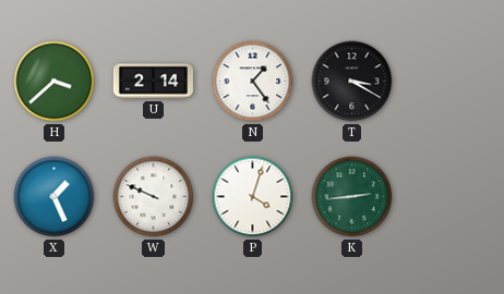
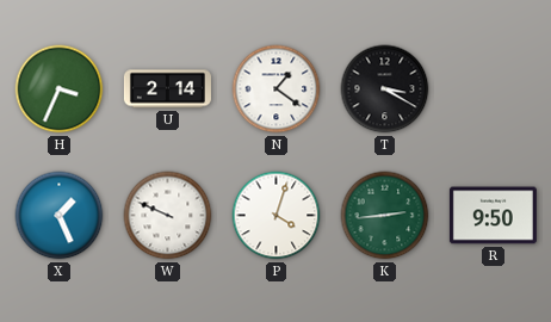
H: 3:38 -> 3:34 (60, 89)
N: 1:24 -> 1:21 (277, 89)
R: none -> 9:50 (493, 216)
